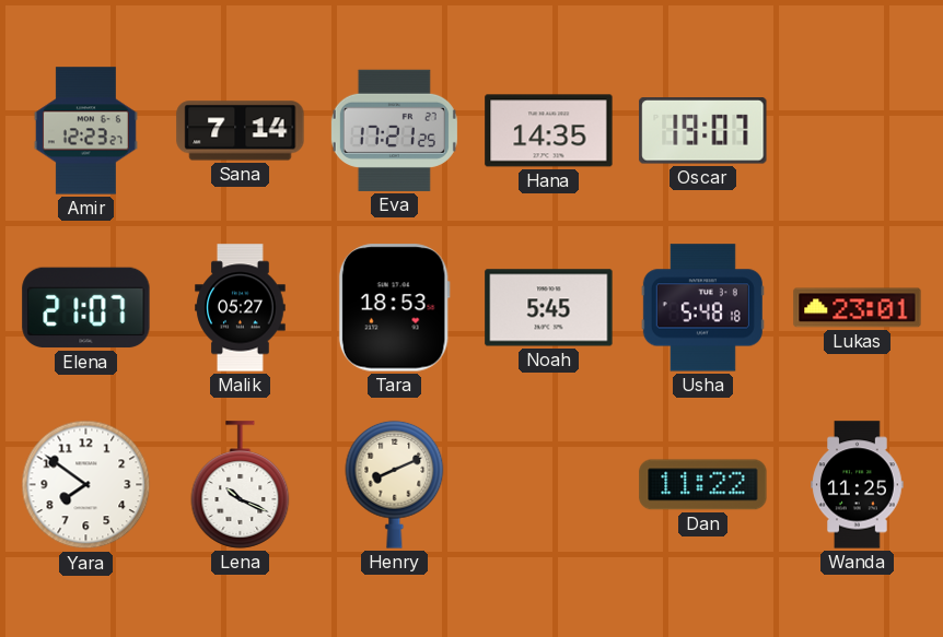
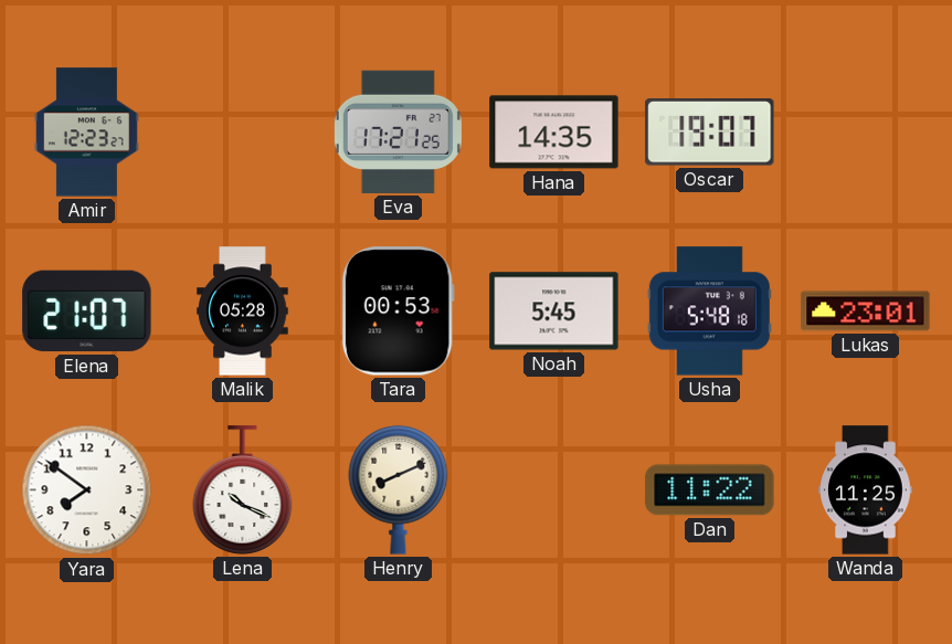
Sana: 7:14 -> none (241, 131)
Malik: 05:27 -> 05:28 (243, 312)
Tara: 18:53 -> 00:53 (398, 312)
